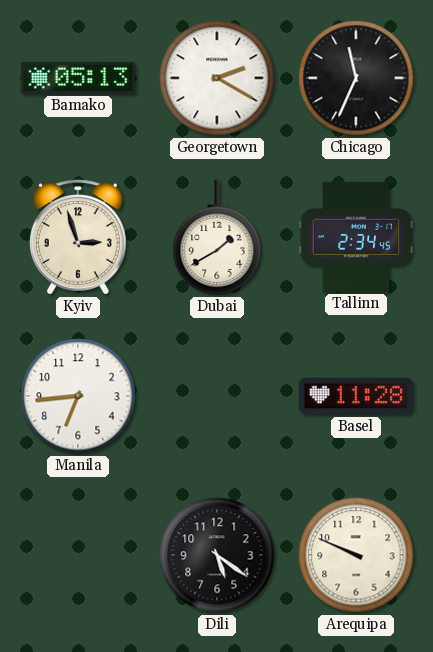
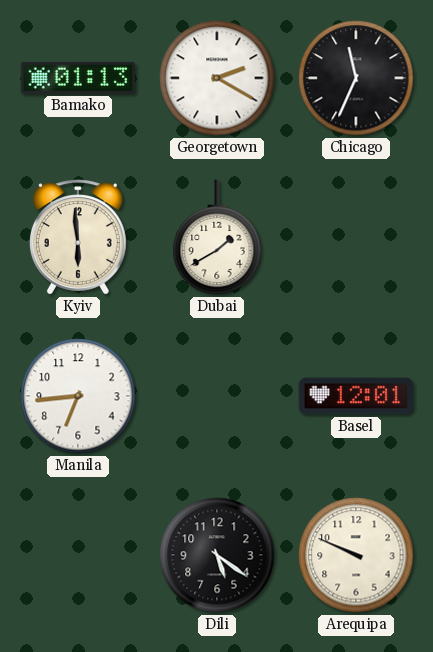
Bamako: 05:13 -> 01:13 (78, 78)
Kyiv: 2:57 -> 5:59 (78, 237)
Tallinn: 2:34 -> none (356, 237)
Basel: 11:28 -> 12:01 (356, 396)
